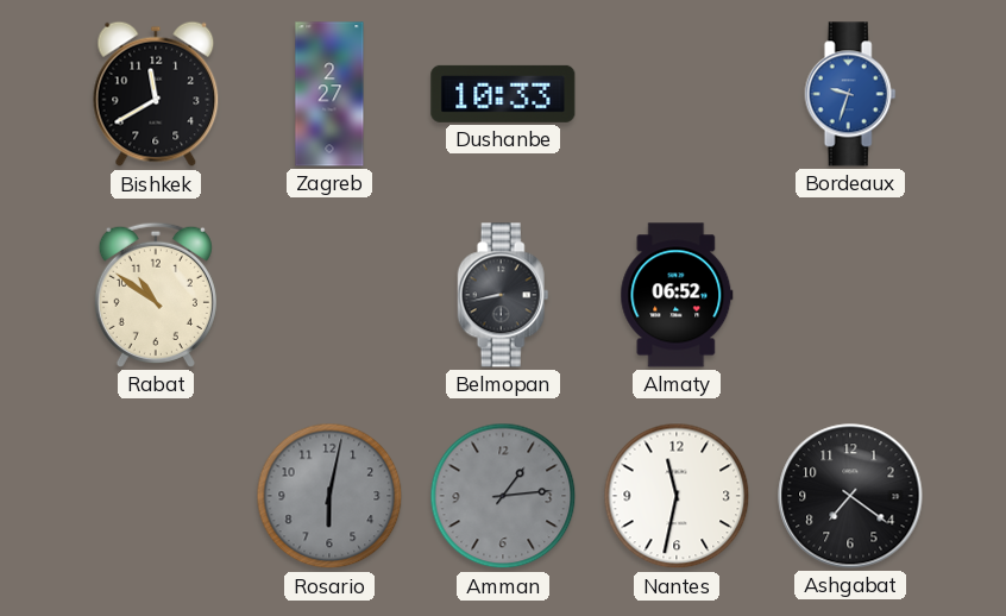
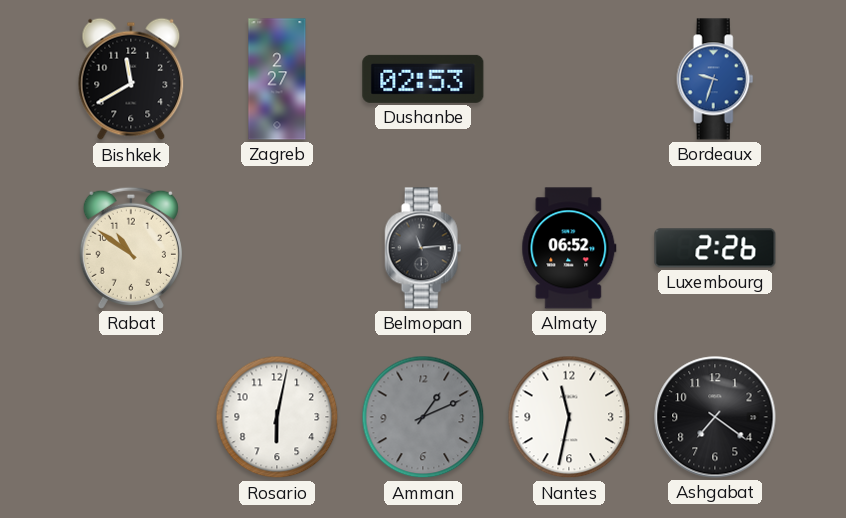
Dushanbe: 10:33 -> 02:53 (423, 79)
Belmopan: 8:43 -> 11:14 (423, 248)
Luxembourg: none -> 2:26 (715, 248)
Rosario dial: grey -> white (277, 417)
Amman: 1:14 -> 1:11 (423, 417)
